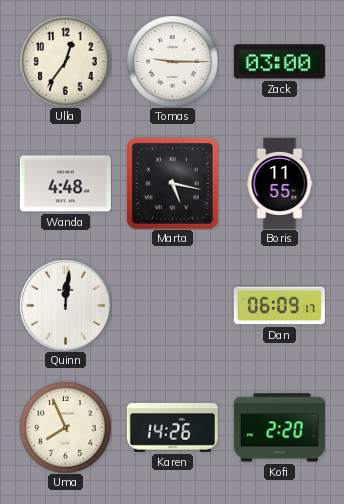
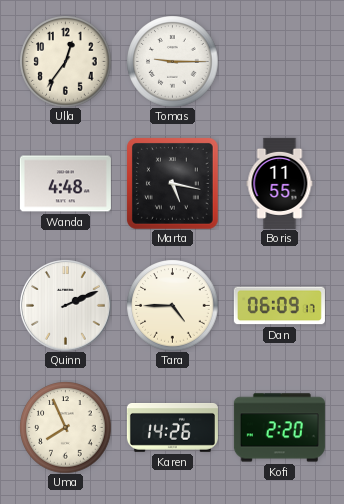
Zack: 03:00 -> none (279, 62)
Quinn: 12:01 -> 2:11 (65, 305)
Tara: none -> 4:45 (172, 305)
